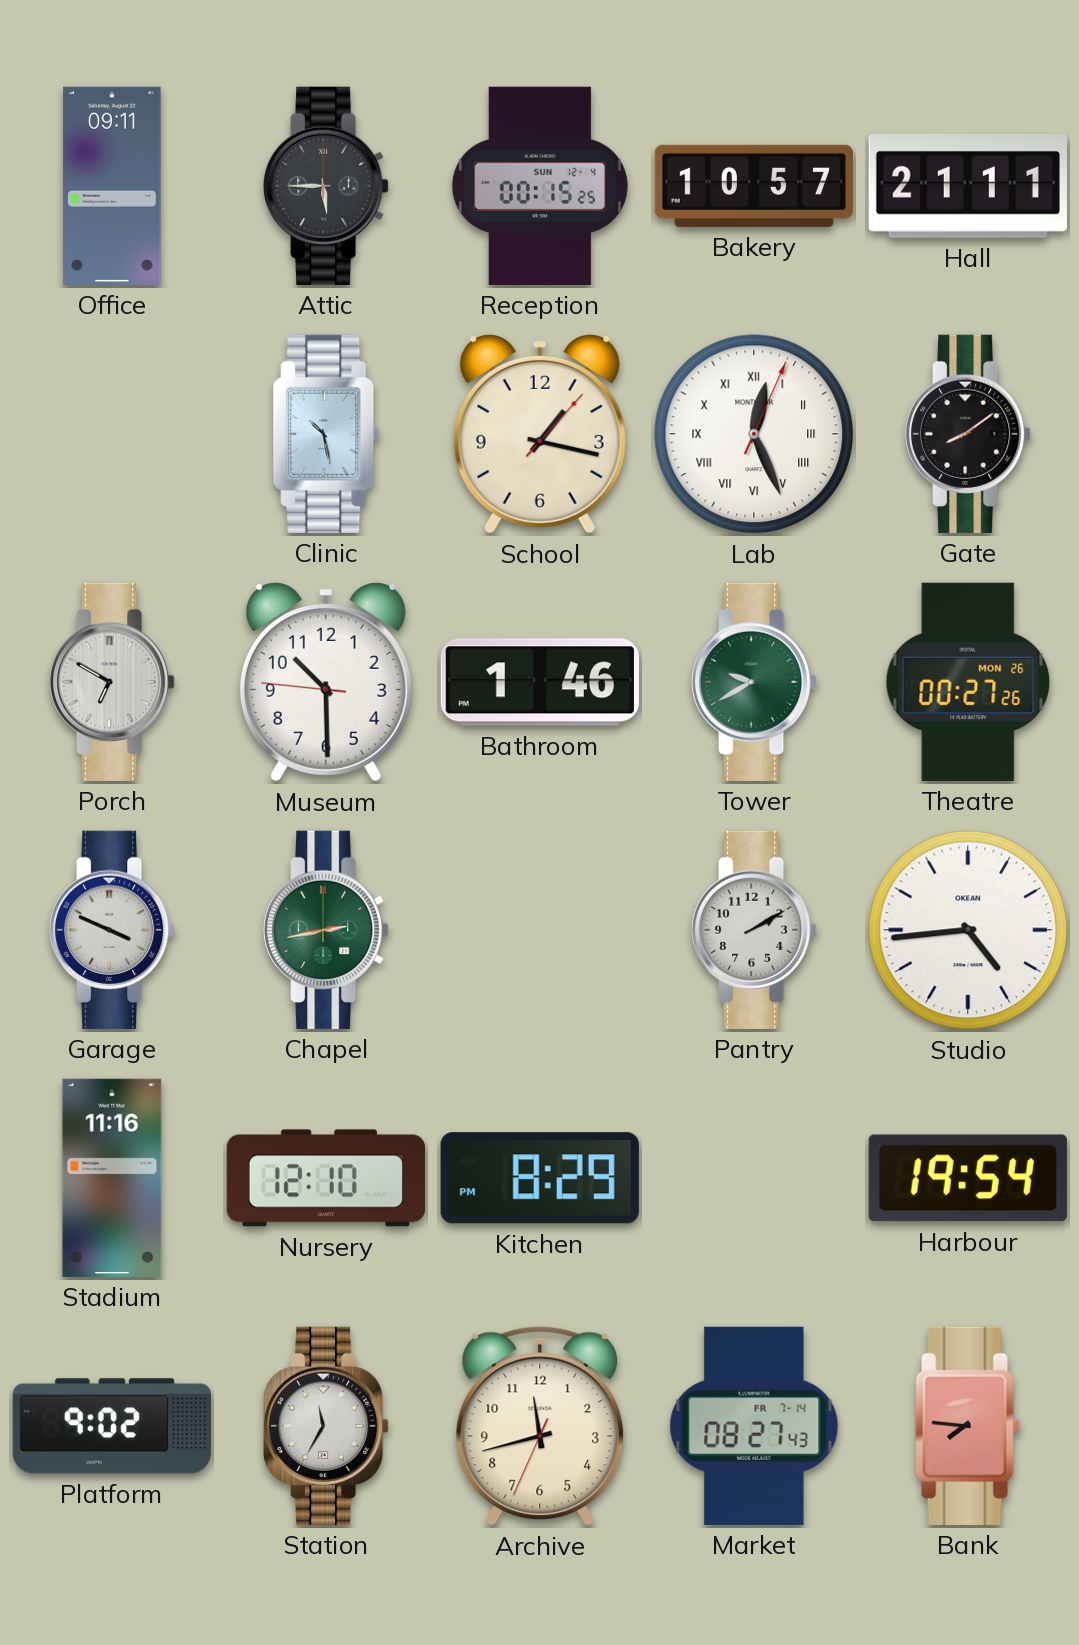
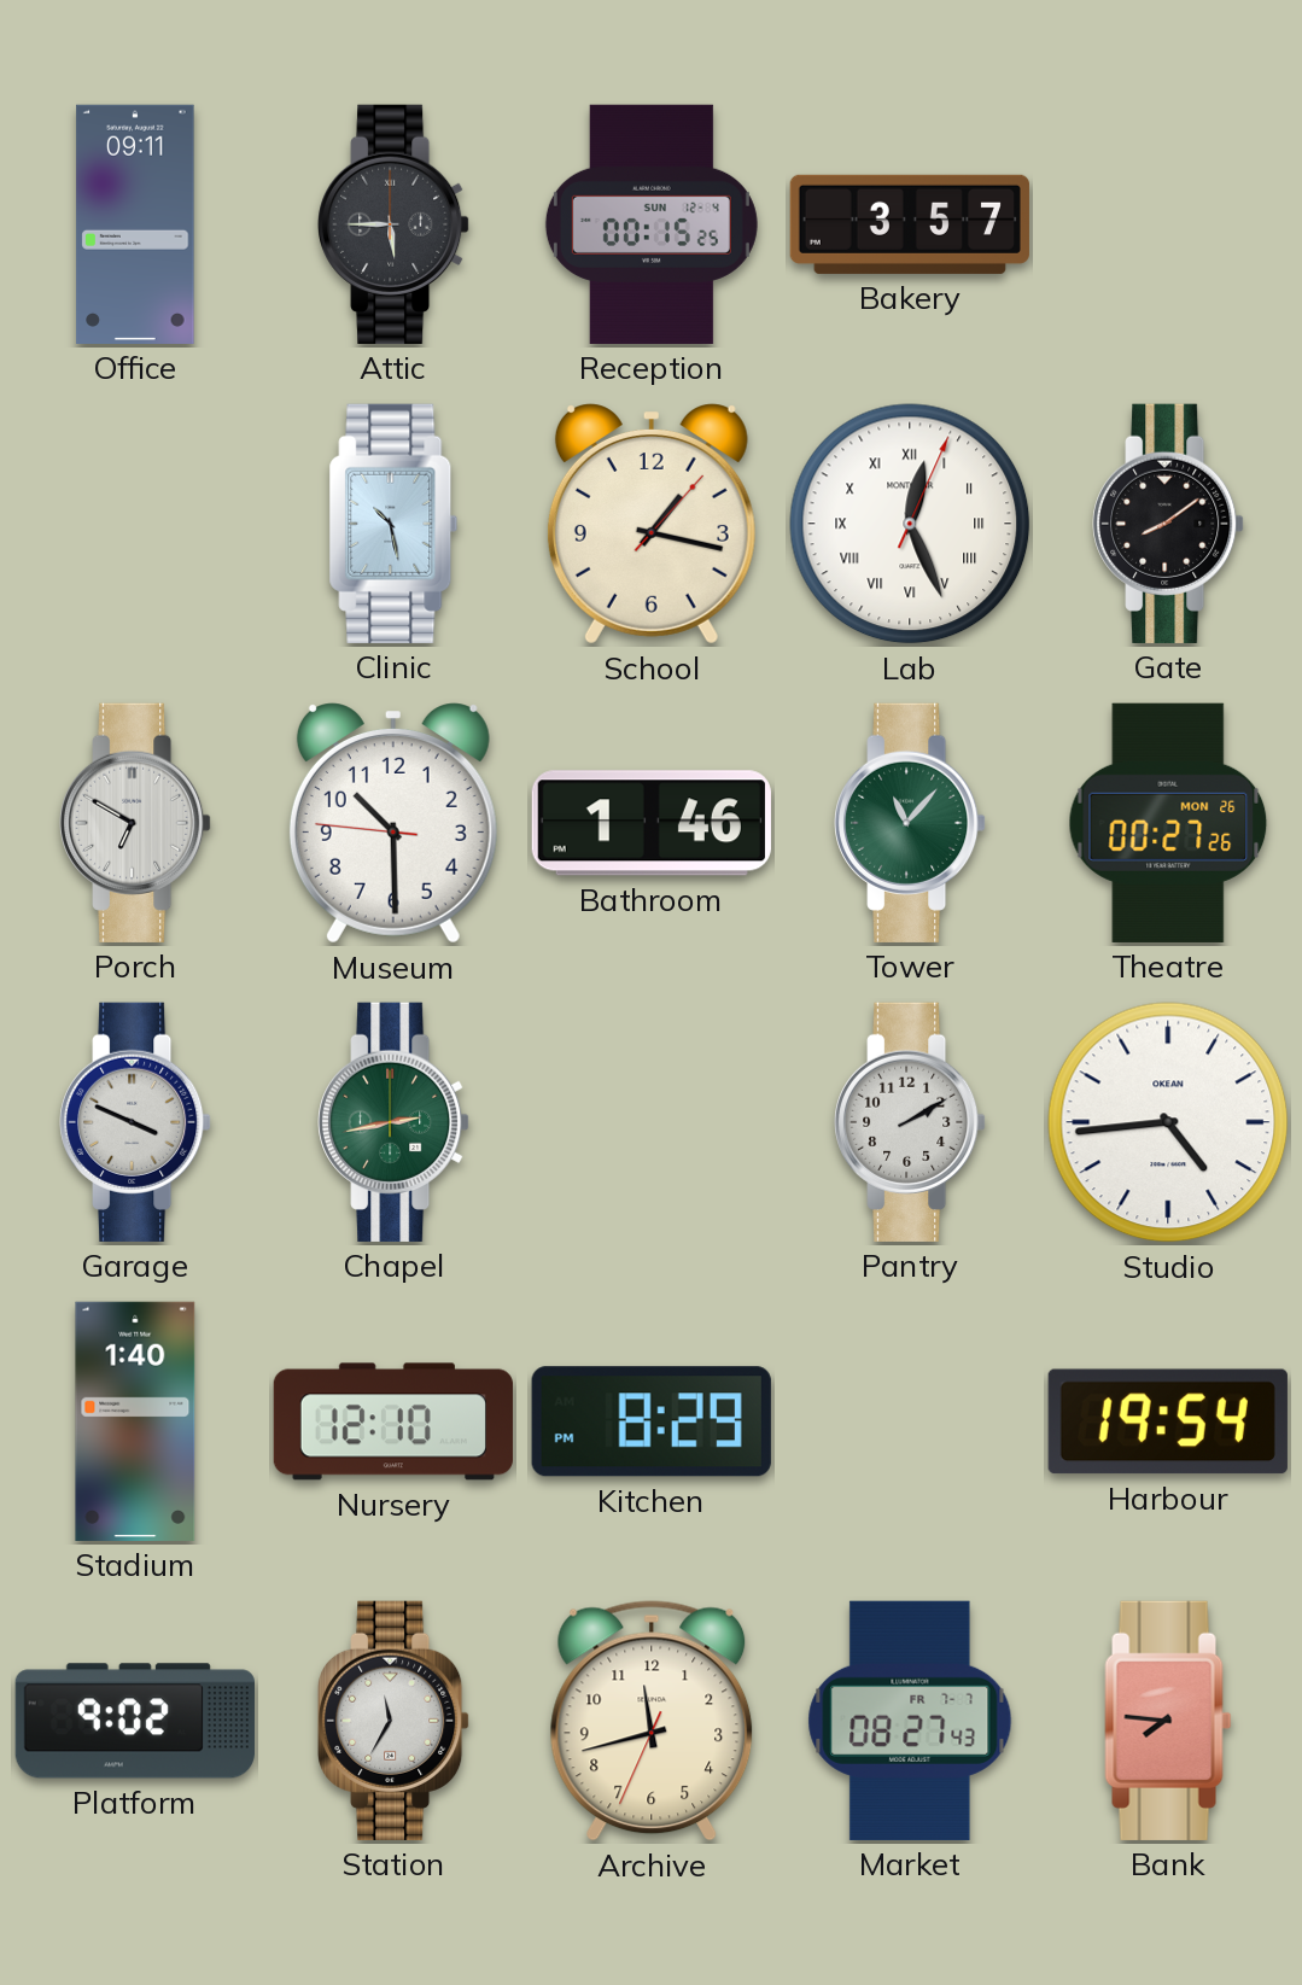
Bakery: 10:57 -> 3:57 (910, 224)
Hall: 21:11 -> none (968, 186)
Tower: 9:40 -> 11:07 (910, 823)
Stadium: 11:16 -> 1:40 (135, 1421)
Market date: FR 7-14 -> FR 7-7 (910, 1721)
